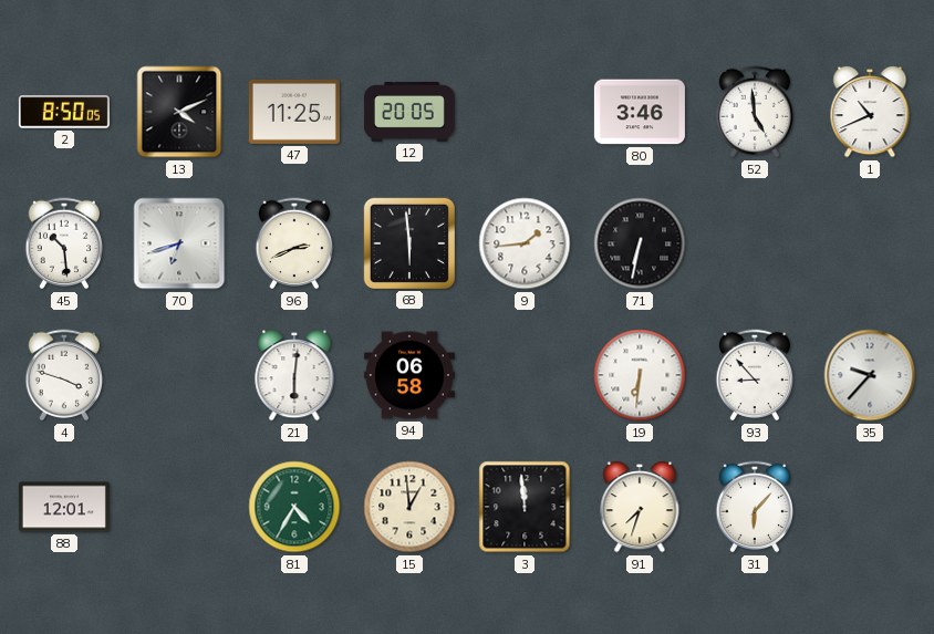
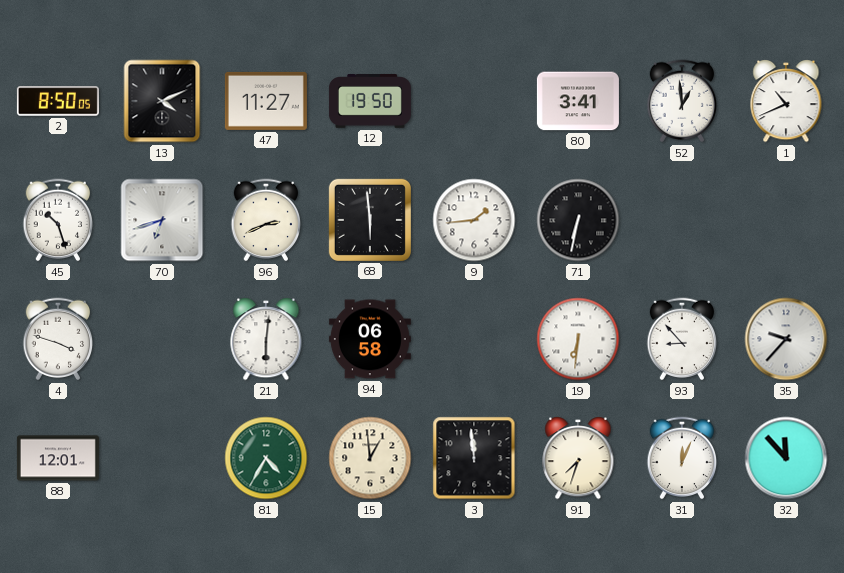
47: 11:25 -> 11:27 (266, 101)
12: 20:05 -> 19:50 (370, 102)
80: 3:46 -> 3:41 (578, 101)
52: 4:59 -> 12:59 (682, 101)
45: 10:29 -> 10:27 (58, 220)
31: 6:07 -> 12:04 (682, 458)
32: none -> 11:53 (786, 458)
